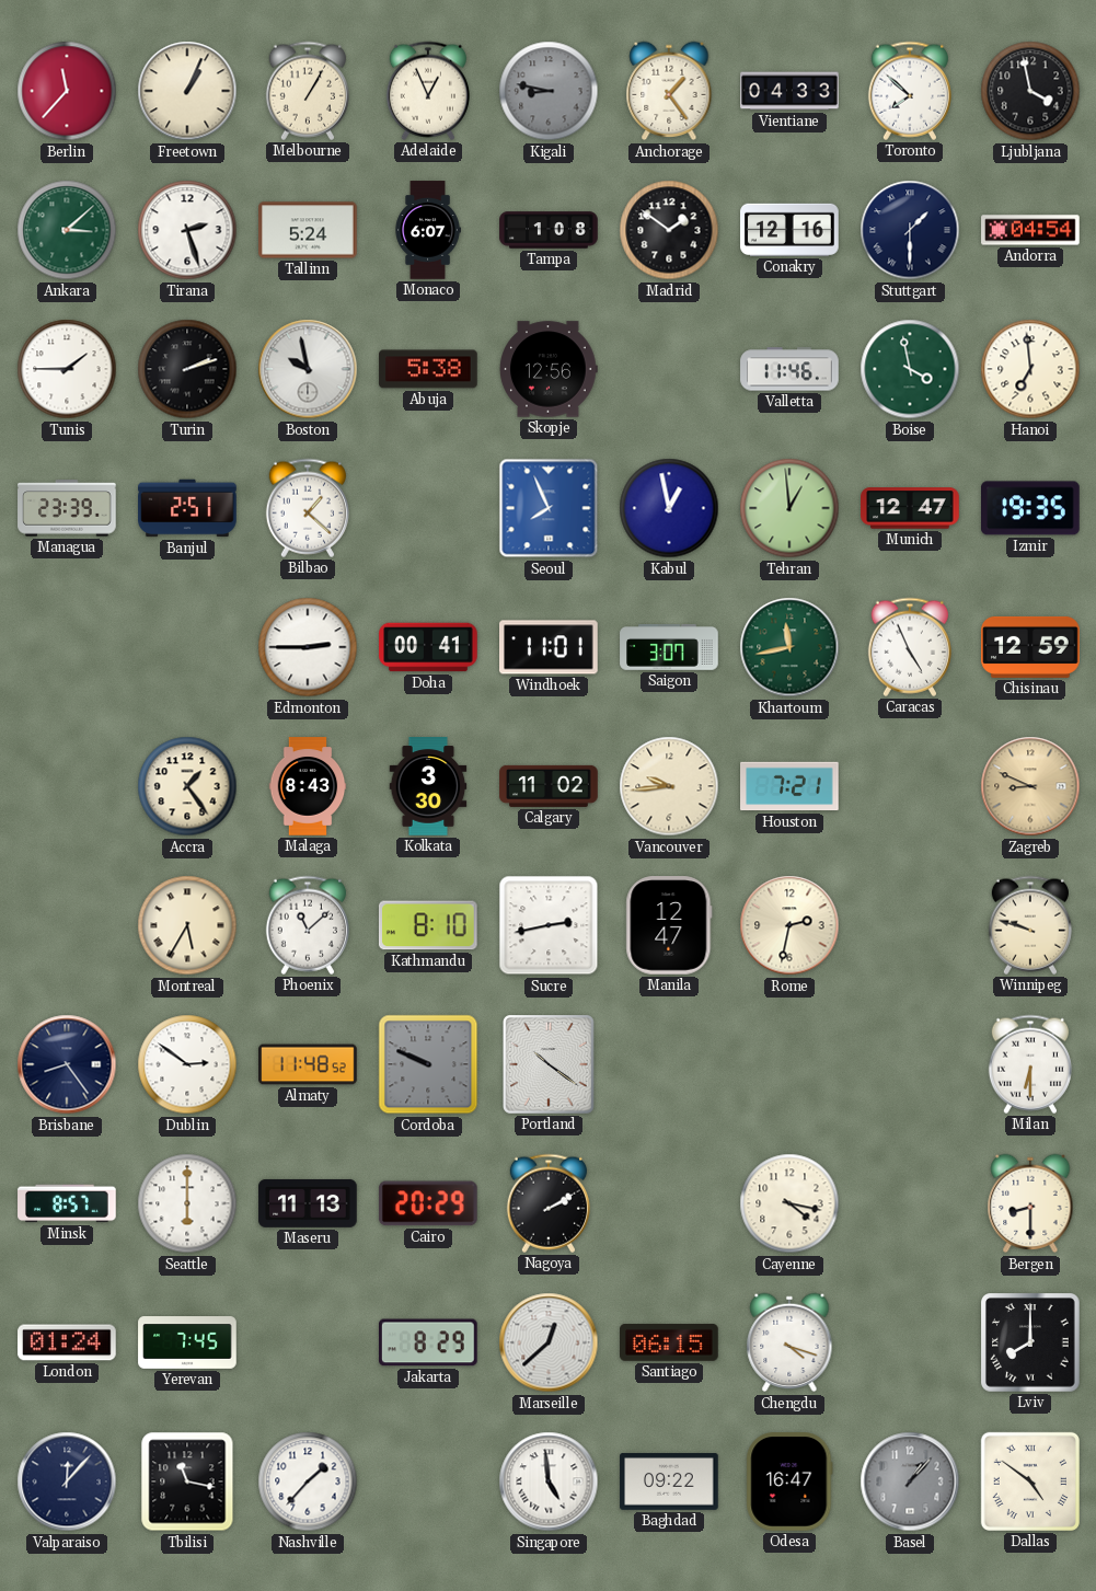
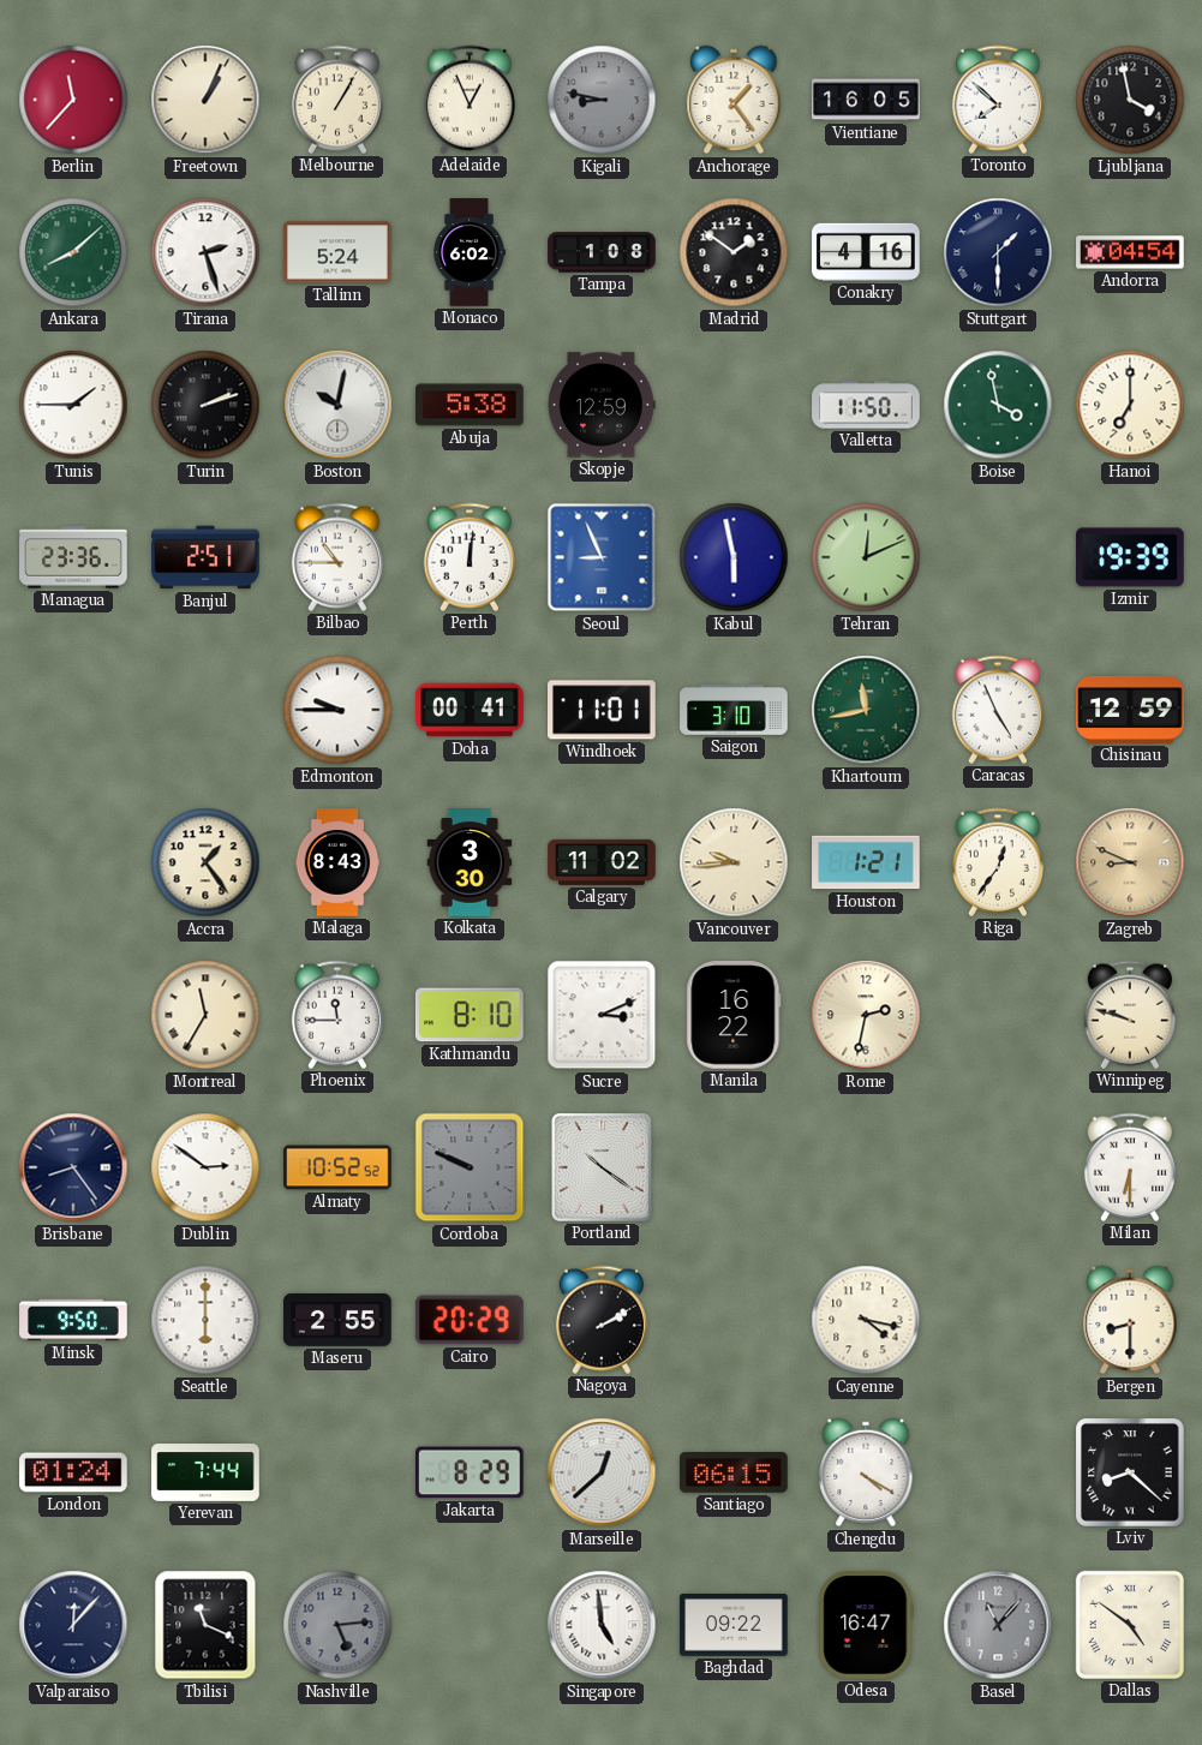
Vientiane: 04:33 -> 16:05 (866, 100)
Ankara: 3:08 -> 8:08 (73, 252)
Monaco: 6:07 -> 6:02 (470, 252)
Conakry: 12:16 -> 4:16 (866, 252)
Boston: 9:58 -> 10:02 (337, 405)
Skopje: 12:56 -> 12:59 (602, 405)
Valletta: 11:46 -> 11:50 (866, 405)
Hanoi: 6:59 -> 7:00 (1130, 405)
Managua: 23:39 -> 23:36 (73, 557)
Bilbao: 1:22 -> 10:45 (337, 557)
Perth: none -> 12:01 (470, 557)
Seoul: 7:56 -> 8:56 (602, 557)
Kabul: 12:58 -> 5:58 (734, 557)
Tehran: 12:59 -> 12:11 (866, 557)
Munich: 12:47 -> none (910, 508)
Izmir: 19:35 -> 19:39 (1130, 557)
Edmonton: 2:45 -> 9:45 (337, 710)
Saigon: 3:07 -> 3:10 (734, 711)
Houston: 7:21 -> 1:21 (866, 862)
Riga: none -> 12:36 (998, 862)
Montreal: 5:35 -> 11:35 (205, 1015)
Phoenix: 11:08 -> 11:45 (337, 1015)
Sucre: 2:43 -> 3:11 (602, 1015)
Manila: 12:47 -> 16:22 (734, 1015)
Almaty: 11:48 -> 10:52 (337, 1167)
Minsk: 8:57 -> 9:50 (73, 1320)
Maseru: 11:13 -> 2:55 (337, 1320)
Yerevan: 7:45 -> 7:44 (205, 1472)
Chengdu: 4:18 -> 4:20 (866, 1472)
Lviv: 8:00 -> 8:22 (1130, 1472)
Tbilisi: 11:17 -> 11:19 (205, 1625)
Nashville: 1:37 -> 5:14 (337, 1625)
Nashville dial: white -> grey (337, 1625)
Basel: 1:07 -> 11:07 (998, 1625)
